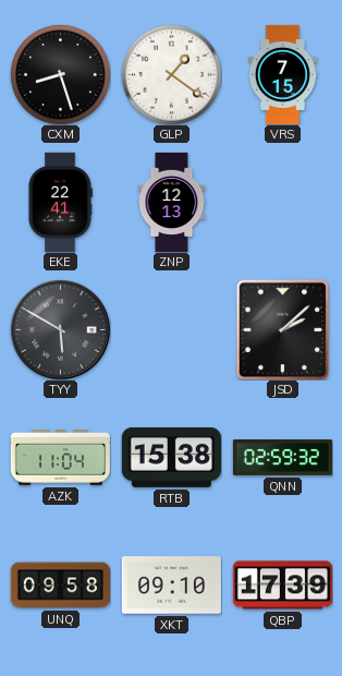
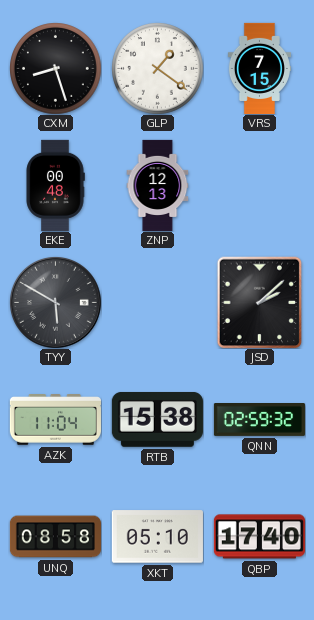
EKE: 22:41 -> 00:48 (55, 185)
UNQ: 09:58 -> 08:58 (55, 537)
XKT: 09:10 -> 05:10 (157, 537)
QBP: 17:39 -> 17:40 (259, 537)
